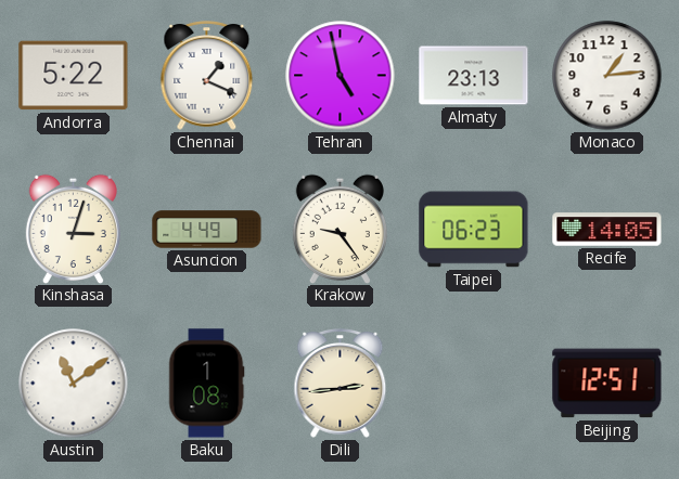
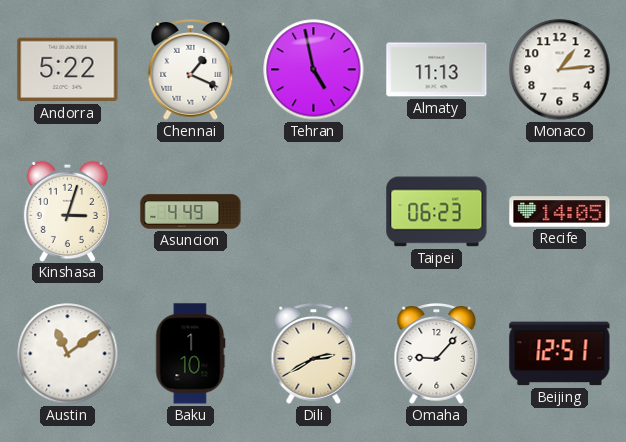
Almaty: 23:13 -> 11:13 (437, 70)
Krakow: 9:24 -> none (339, 229)
Baku: 1:08 -> 1:10 (190, 354)
Dili: 2:44 -> 2:40 (314, 354)
Omaha: none -> 9:07 (437, 354)
